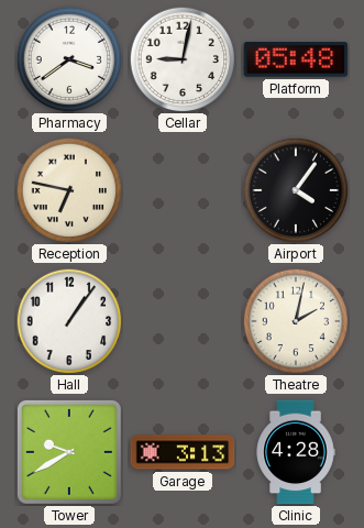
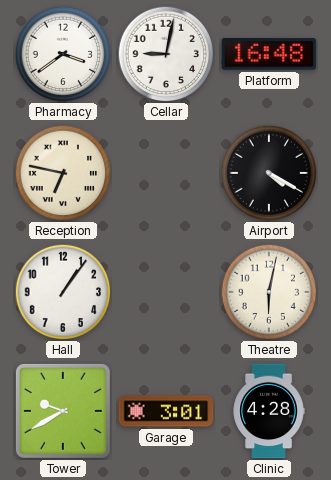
Platform: 05:48 -> 16:48 (269, 54)
Airport: 4:06 -> 4:20 (269, 173)
Theatre: 2:02 -> 6:02 (269, 292)
Garage: 3:13 -> 3:01 (166, 411)
